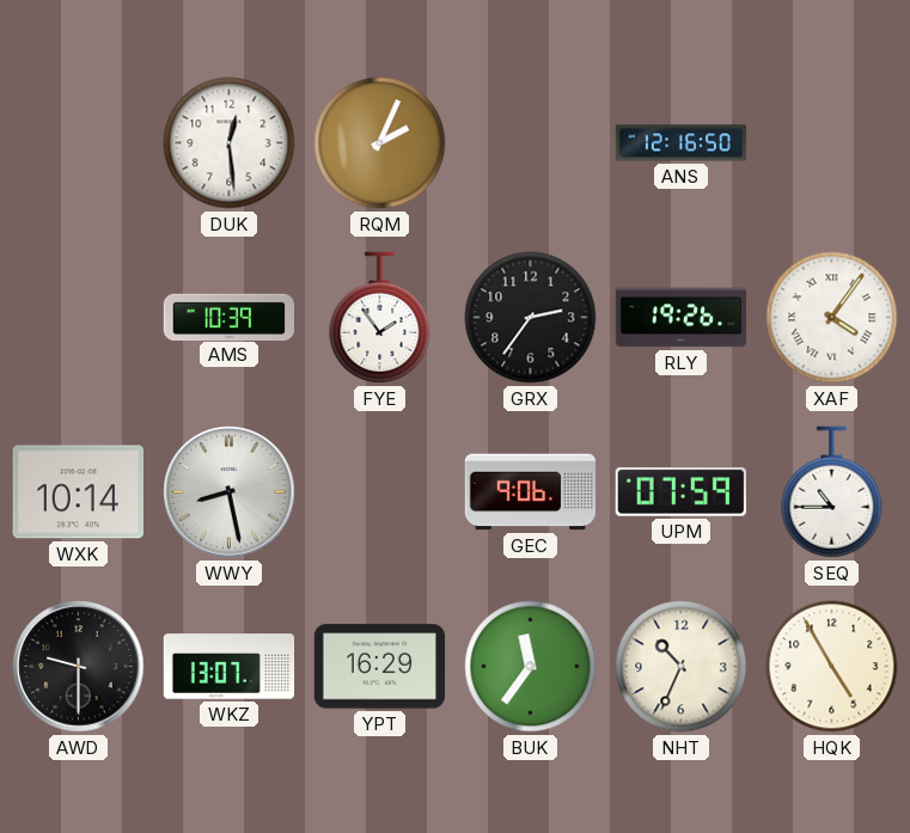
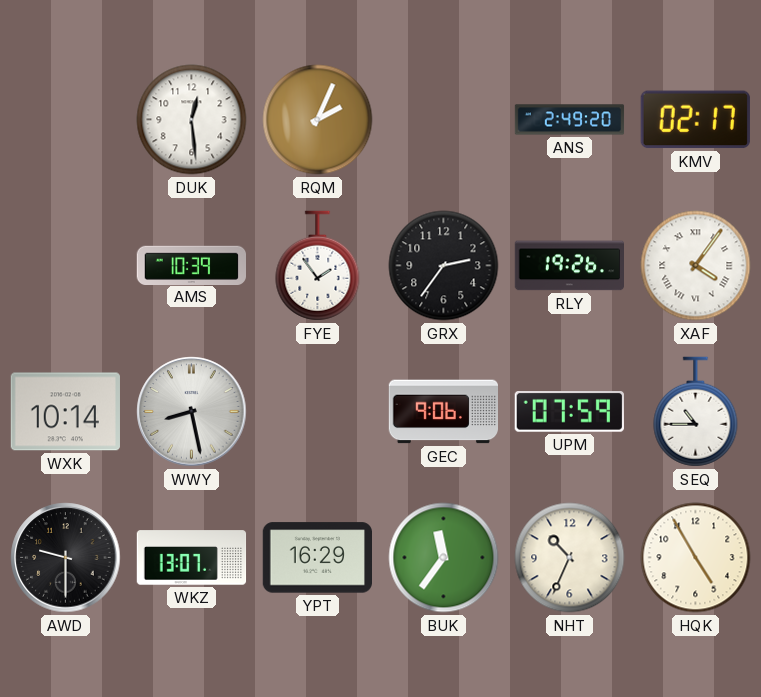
ANS: 12:16 -> 2:49 (570, 120)
KMV: none -> 02:17 (695, 120)
